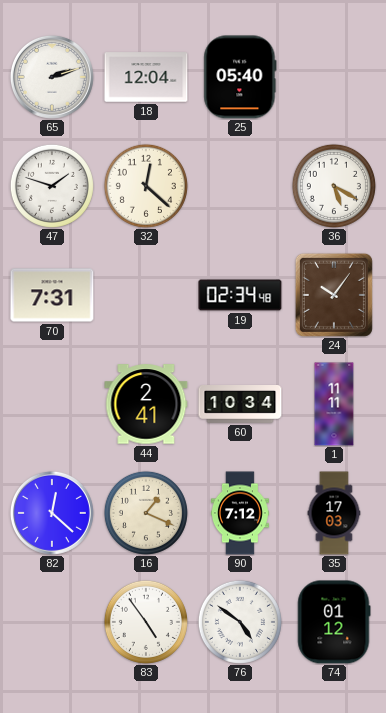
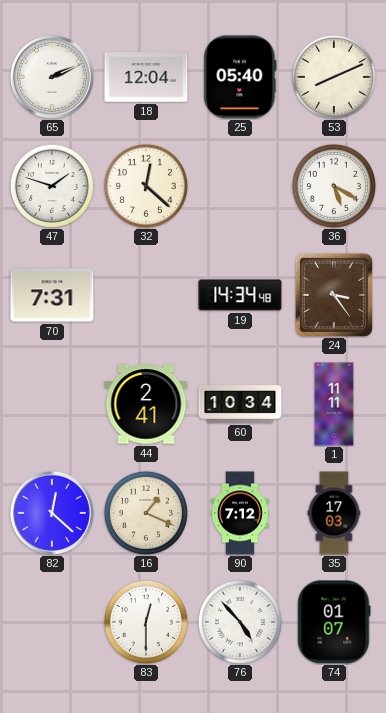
65: 2:12 -> 2:11 (52, 77)
53: none -> 8:11 (334, 77)
19: 02:34 -> 14:34 (240, 295)
24: 10:06 -> 3:24 (334, 295)
83: 4:54 -> 12:30 (146, 622)
76: 4:51 -> 4:53 (240, 622)
74: 01:12 -> 01:07 (334, 622)
